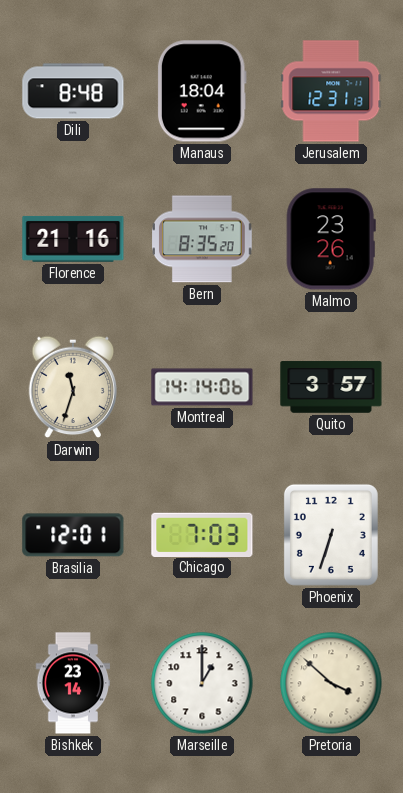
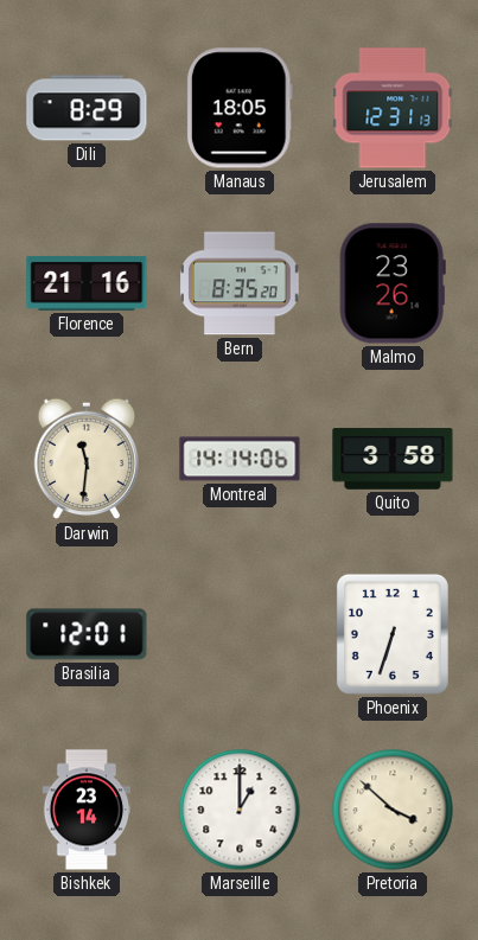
Dili: 8:48 -> 8:29 (87, 108)
Manaus: 18:04 -> 18:05 (240, 108)
Darwin: 11:33 -> 11:31 (87, 459)
Quito: 3:57 -> 3:58 (393, 459)
Chicago: 7:03 -> none (202, 534)
